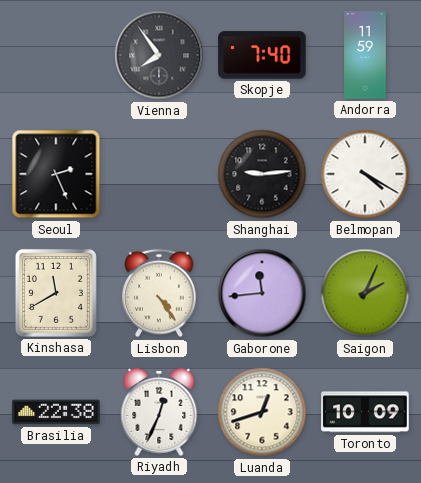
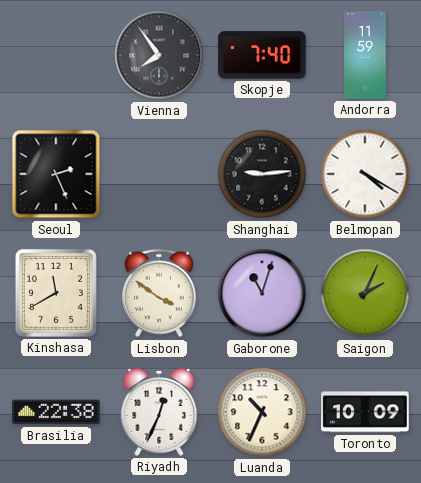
Lisbon: 4:24 -> 3:51 (160, 293)
Gaborone: 11:44 -> 11:03 (262, 293)
Luanda: 12:42 -> 10:34 (262, 412)
